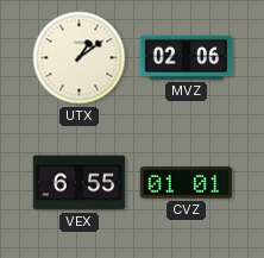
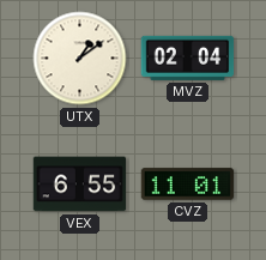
MVZ: 02:06 -> 02:04 (188, 58)
CVZ: 01:01 -> 11:01 (188, 185)
